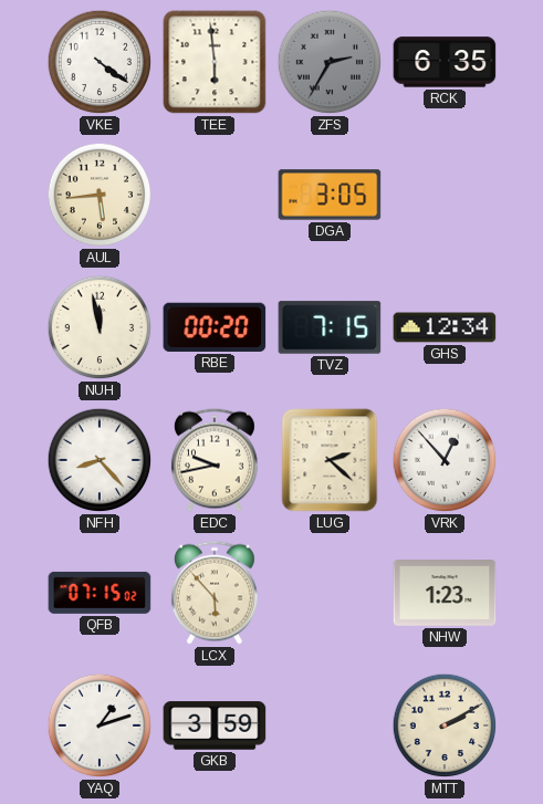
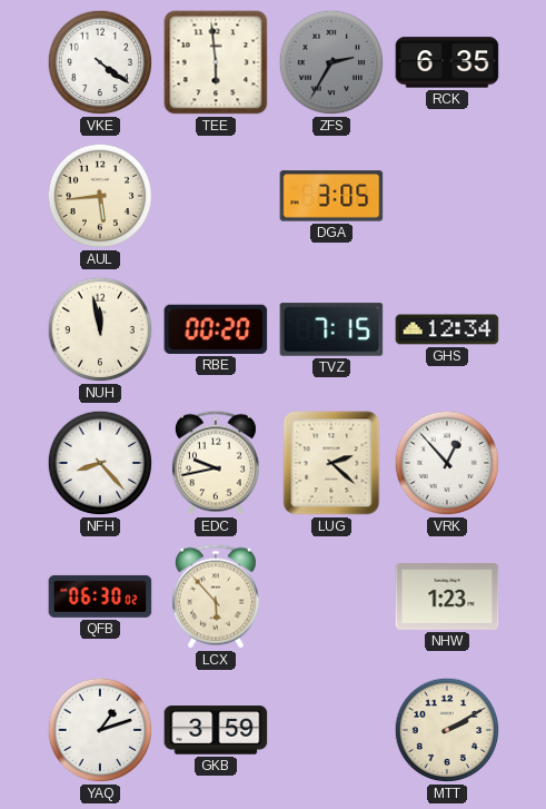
QFB: 07:15 -> 06:30 (100, 596)
